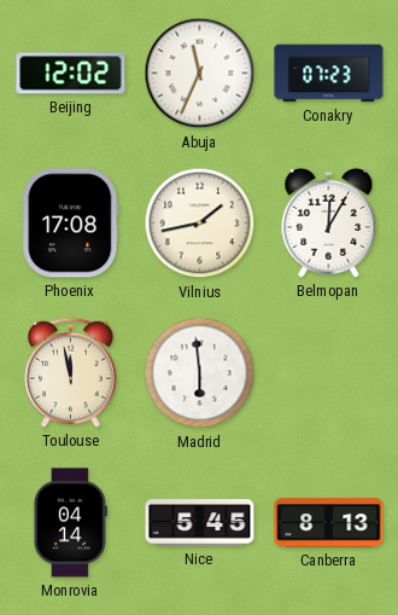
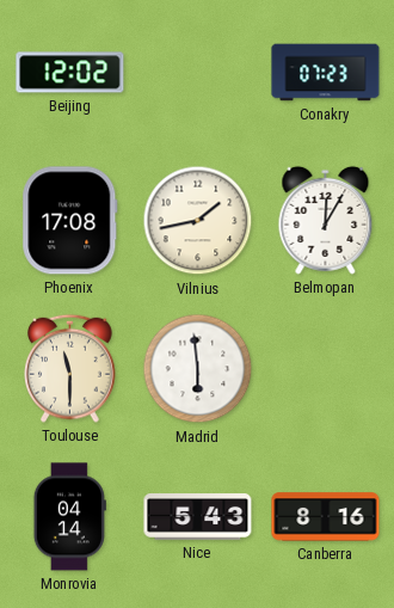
Abuja: 11:34 -> none (200, 74)
Toulouse: 11:58 -> 11:30 (70, 368)
Nice: 5:45 -> 5:43 (198, 517)
Canberra: 8:13 -> 8:16 (326, 517)
